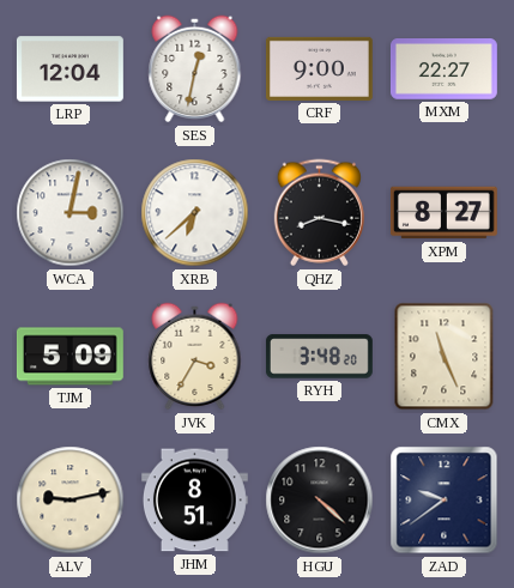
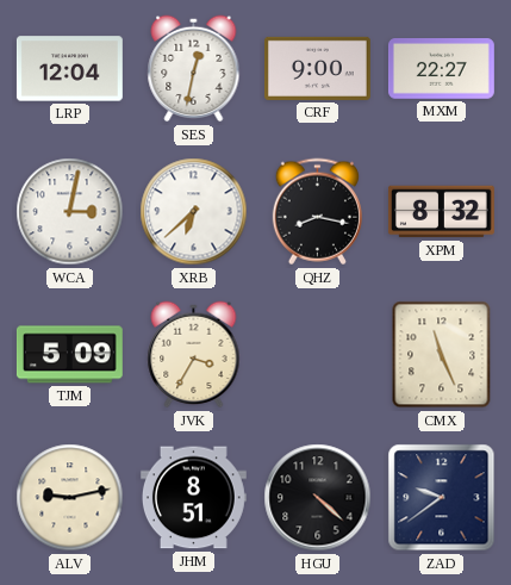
XPM: 8:27 -> 8:32 (441, 212)
RYH: 3:48 -> none (319, 357)
